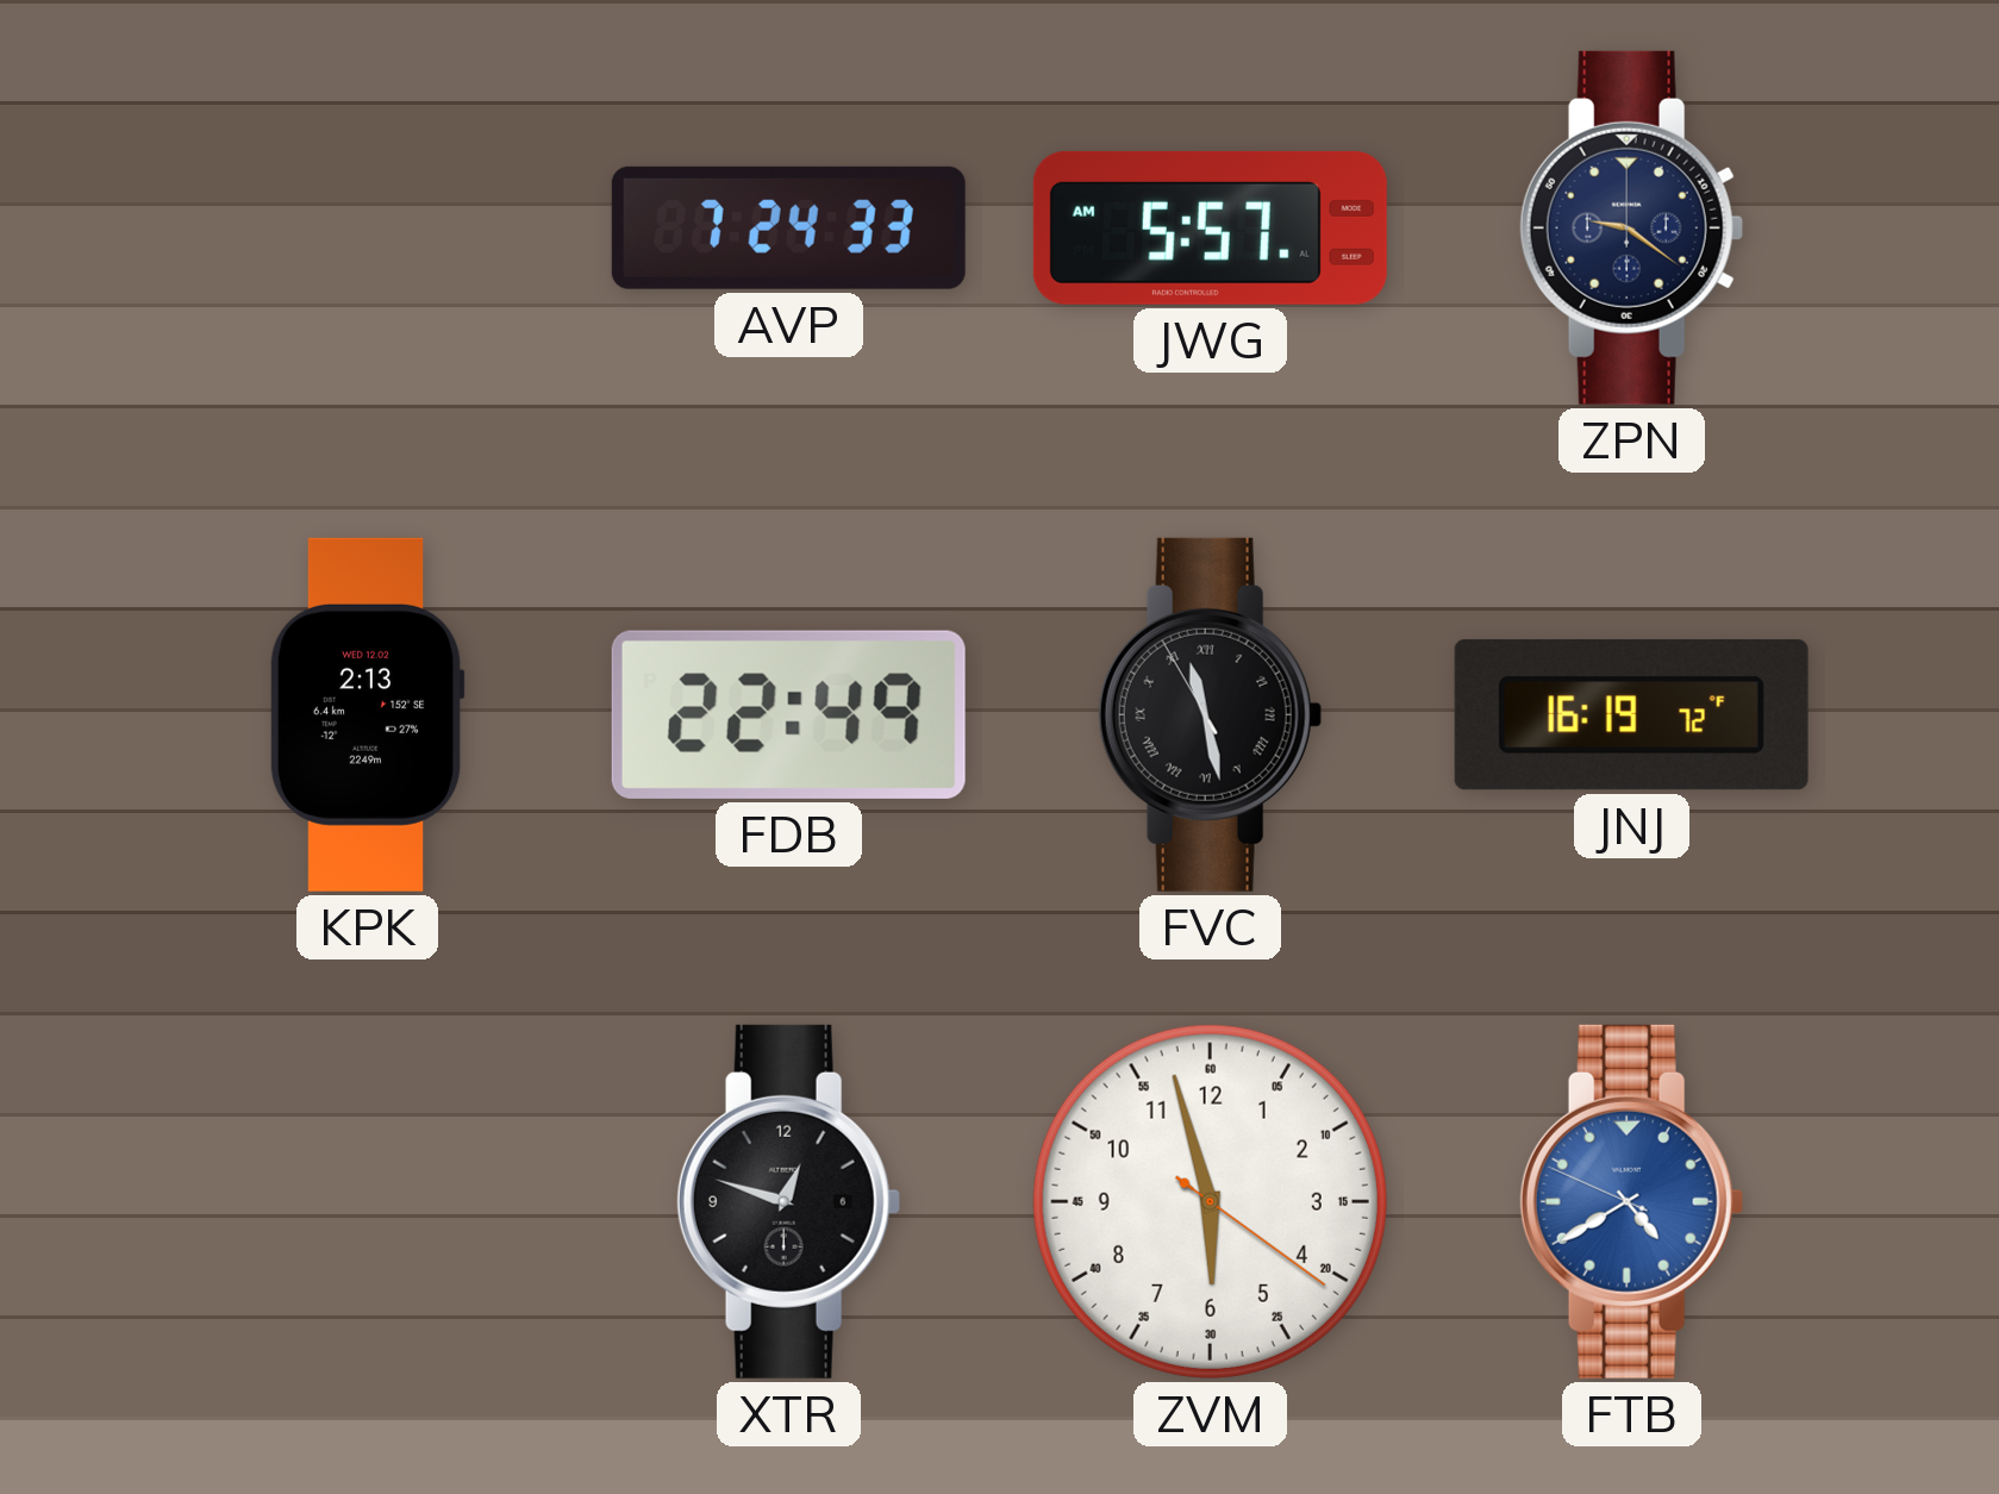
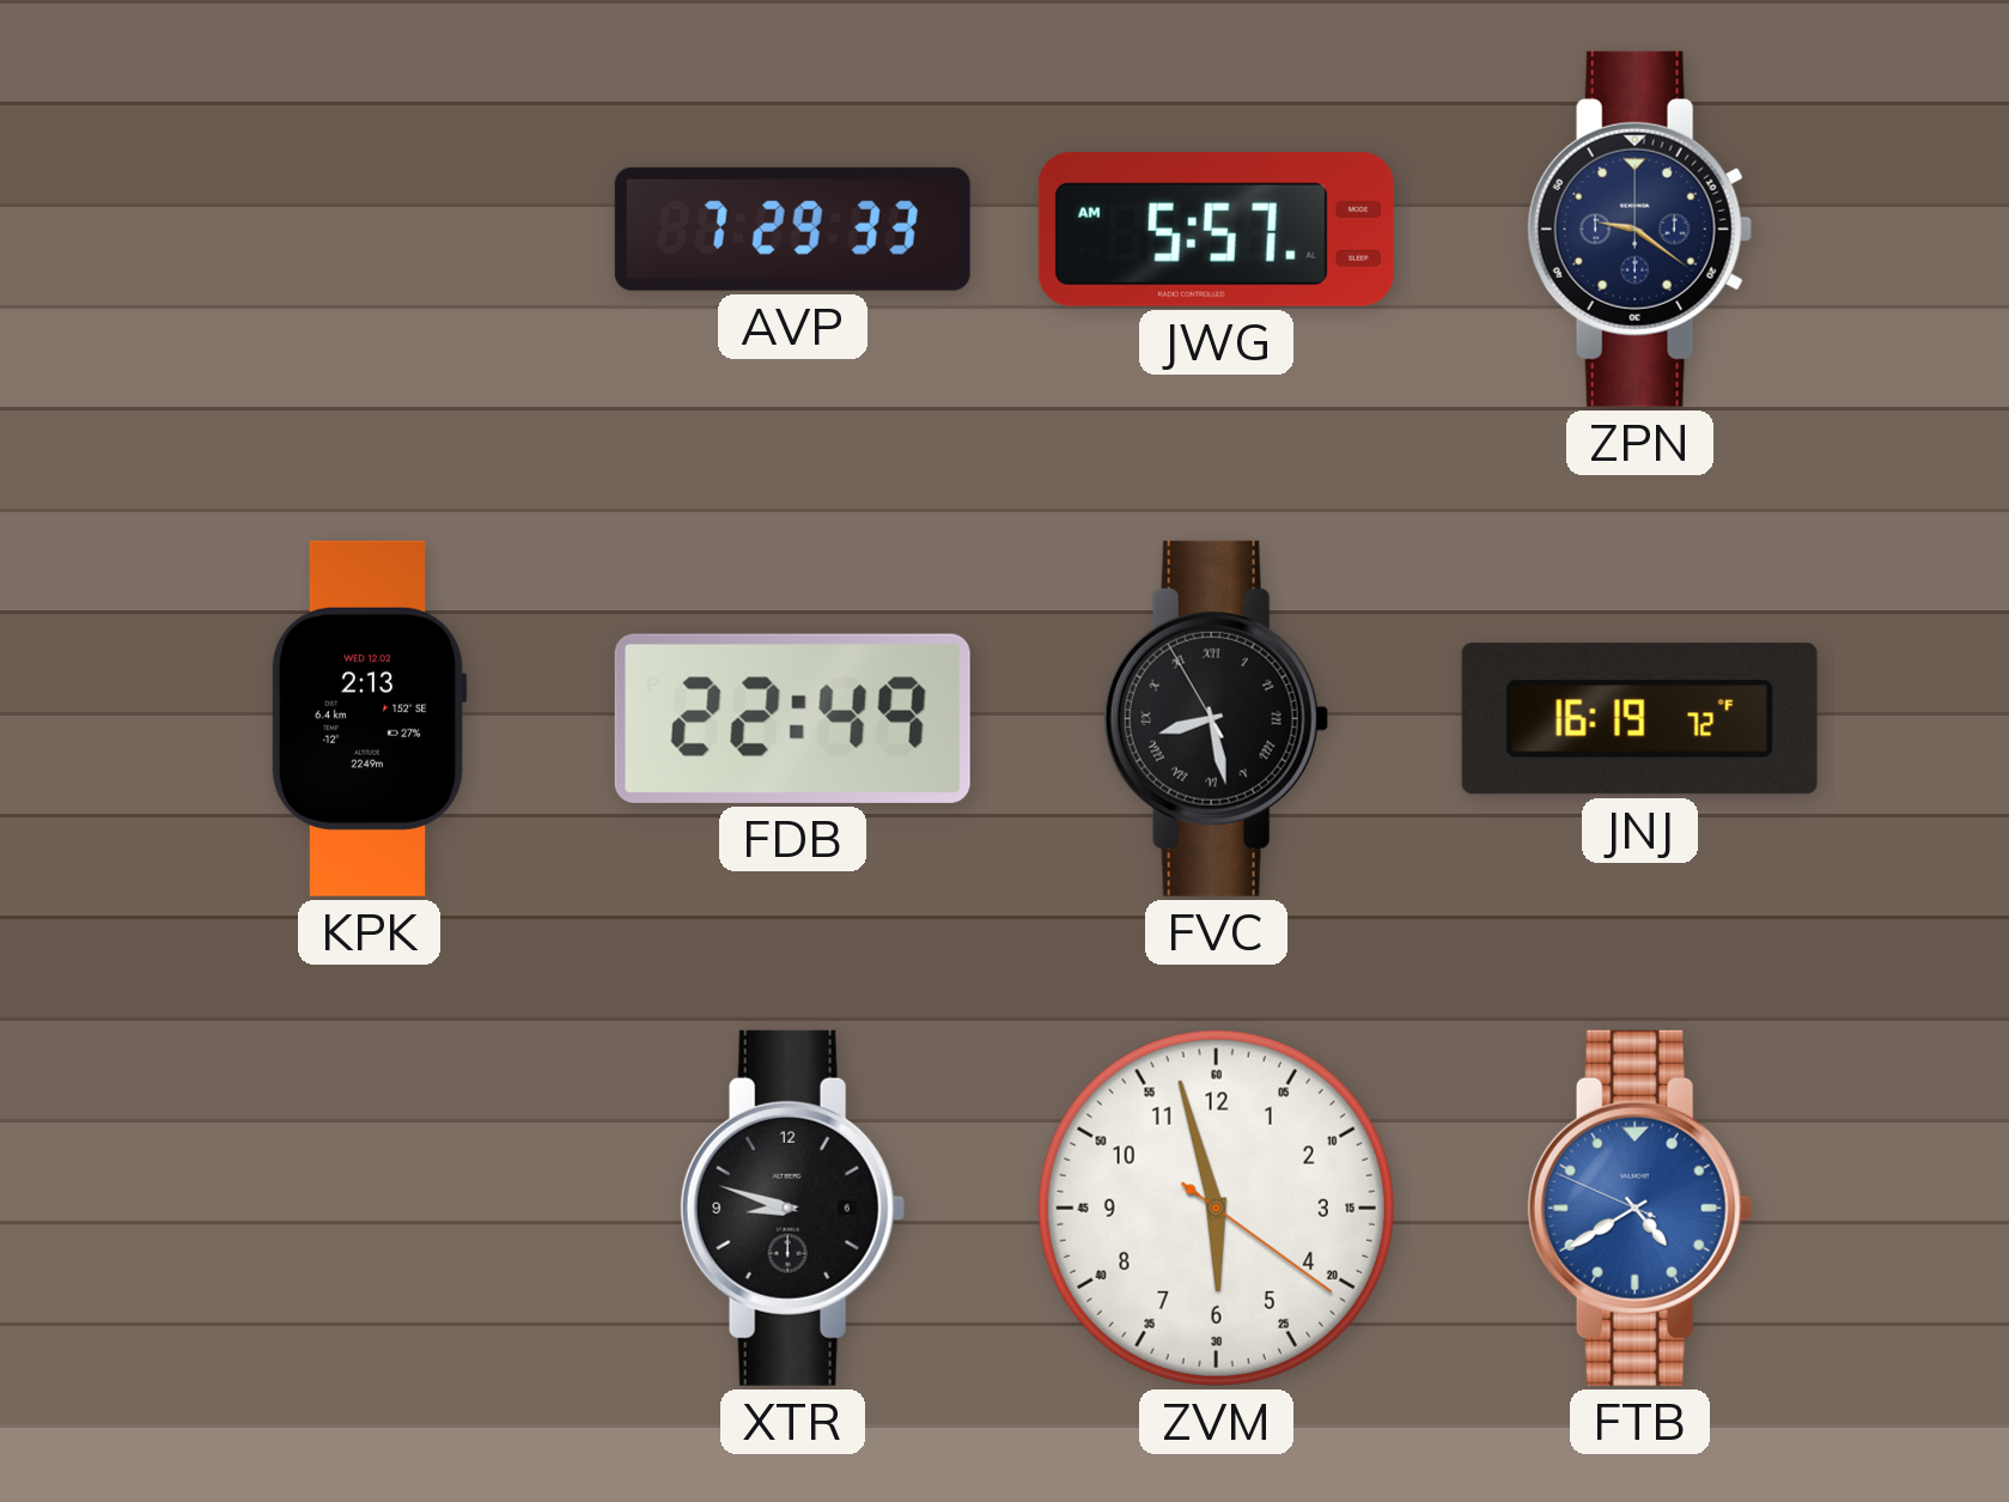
AVP: 7:24 -> 7:29 (792, 229)
FVC: 11:27 -> 8:27 (1216, 718)
XTR: 12:48 -> 8:48 (792, 1208)
